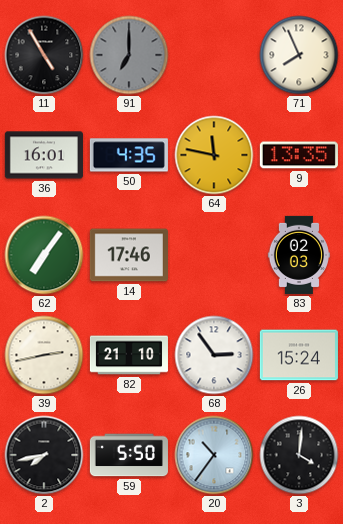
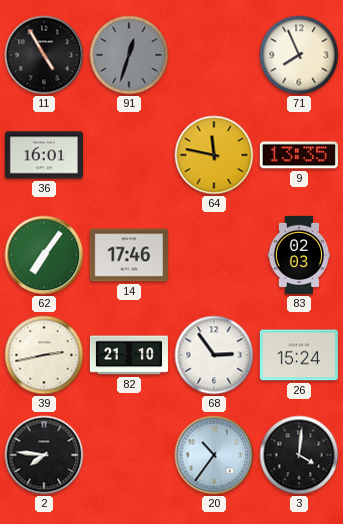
91: 7:00 -> 12:33 (129, 55)
50: 4:35 -> none (129, 155)
2: 7:43 -> 7:46 (44, 455)
59: 5:50 -> none (129, 455)
